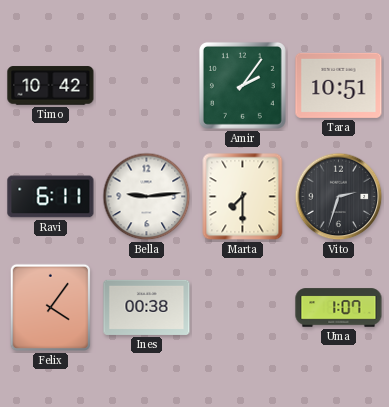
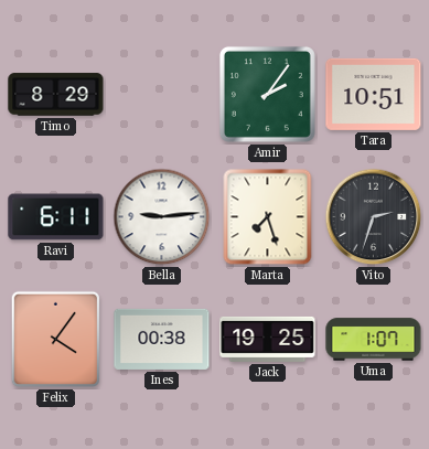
Timo: 10:42 -> 8:29 (56, 95)
Marta: 7:30 -> 7:27 (268, 217)
Jack: none -> 19:25 (268, 339)
